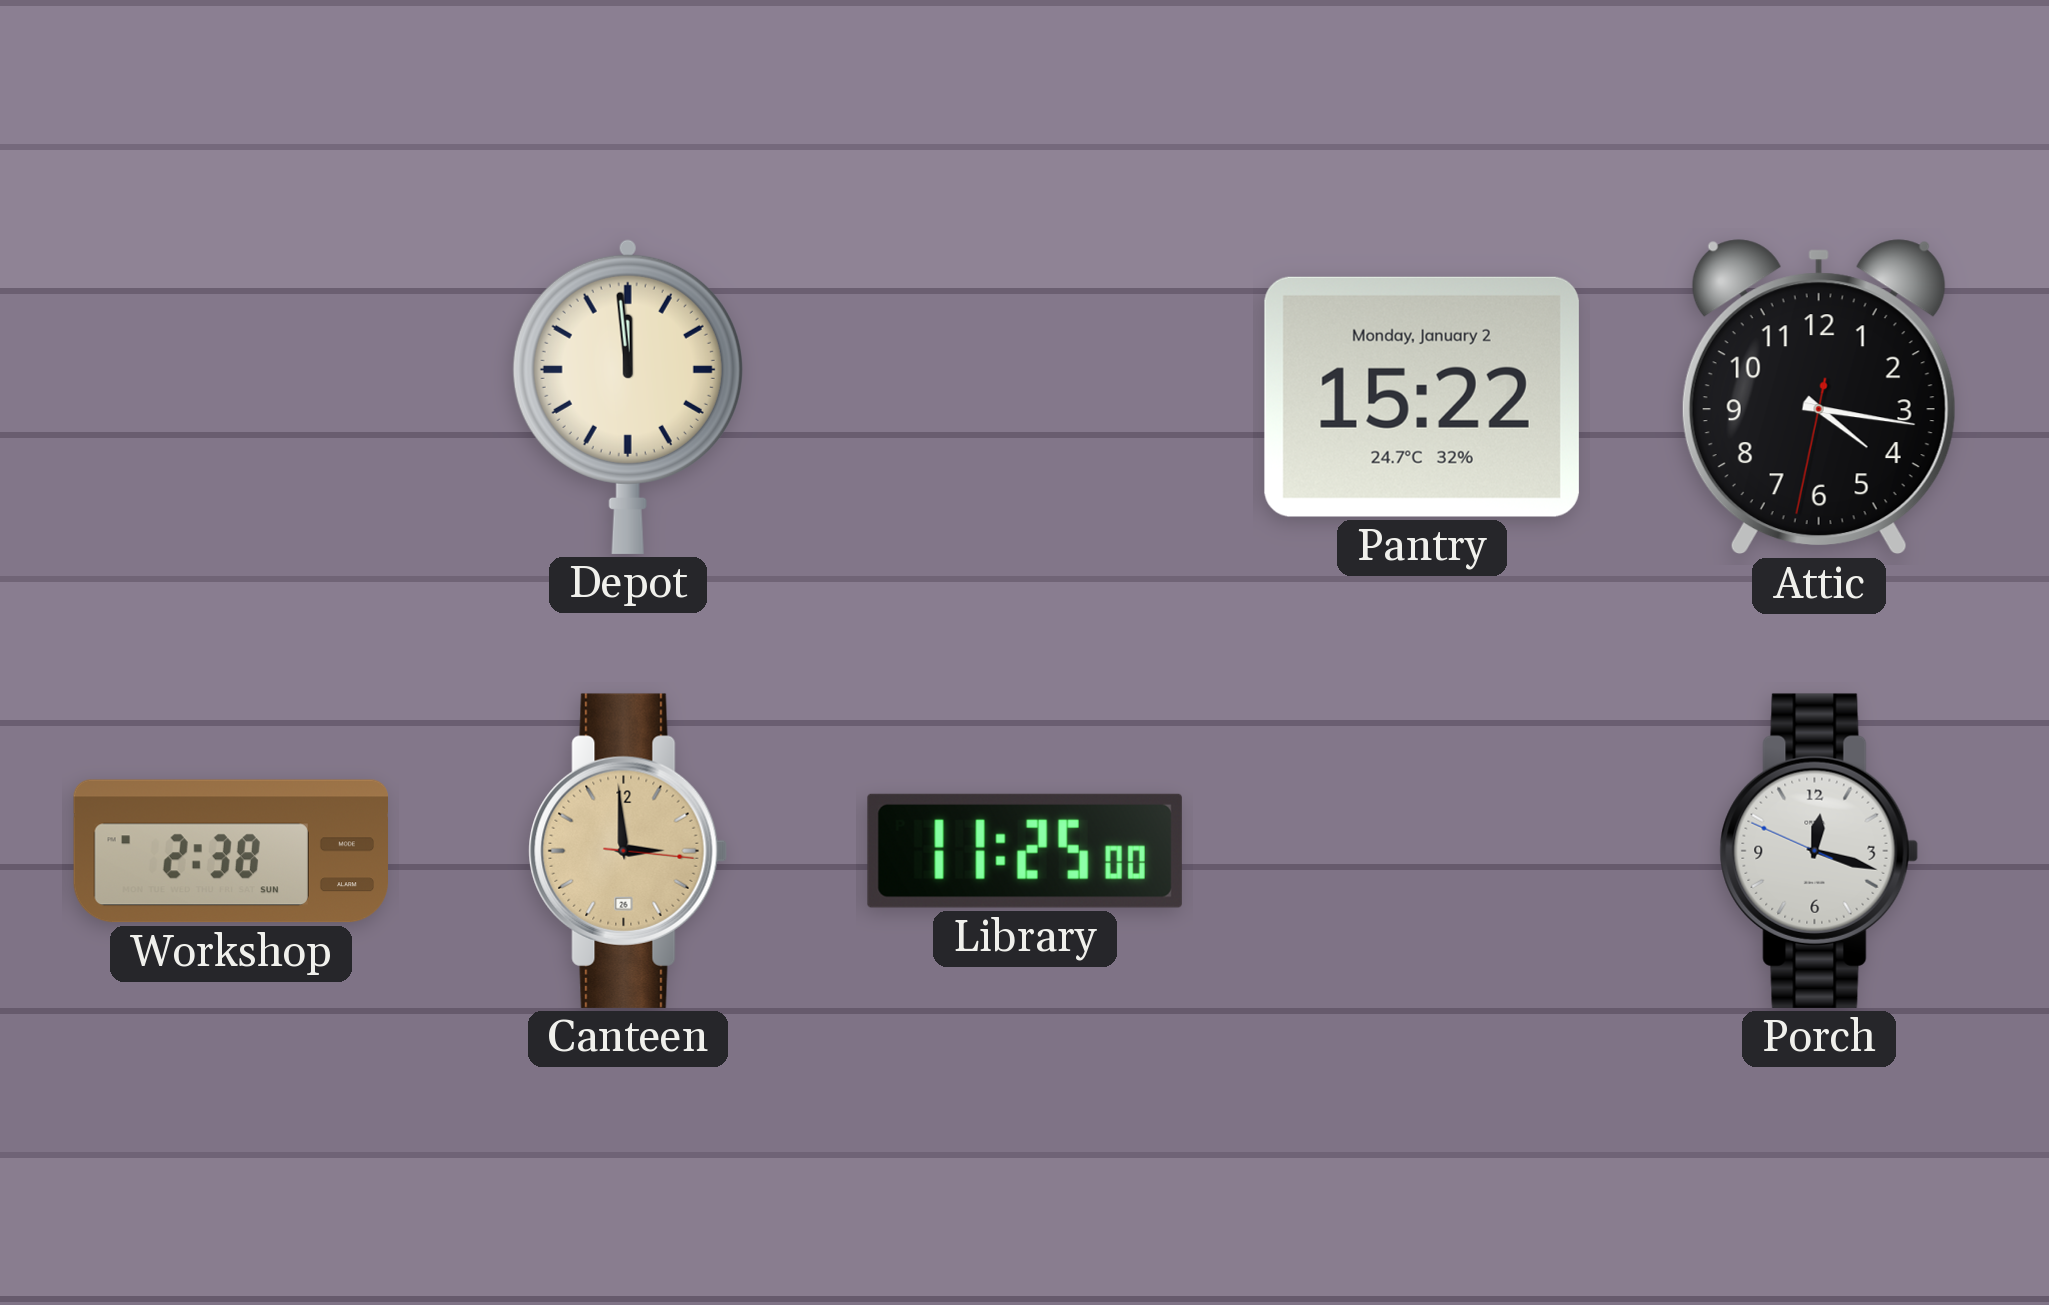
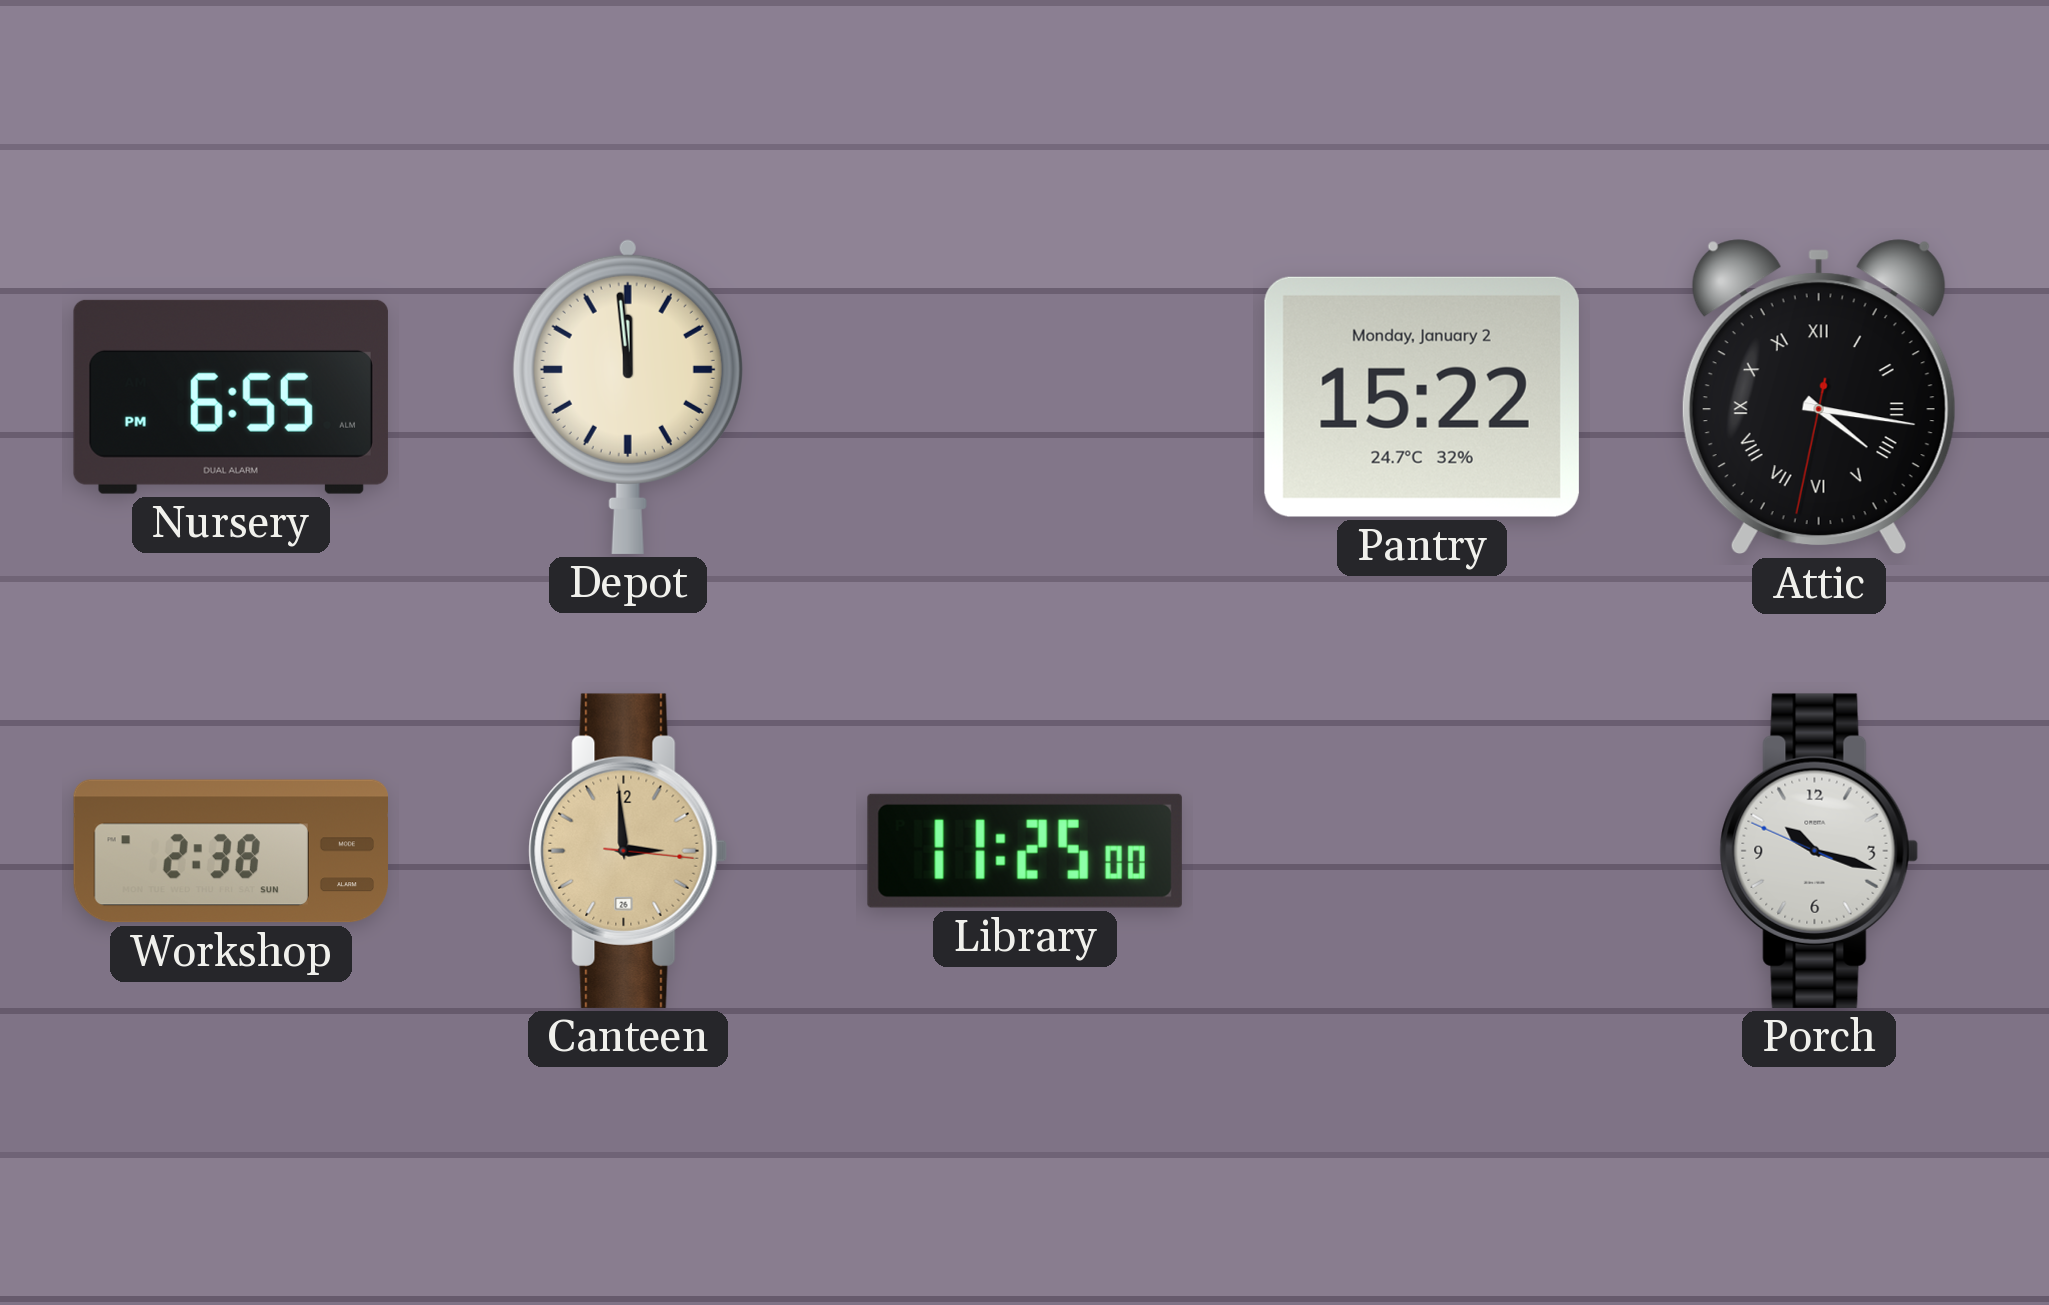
Nursery: none -> 6:55 (231, 397)
Attic numerals: Arabic -> Roman (1819, 397)
Porch: 12:17 -> 10:17 (1819, 851)
